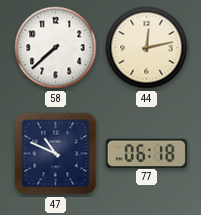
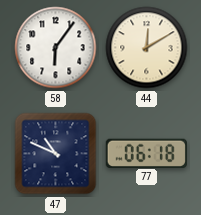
58: 7:38 -> 6:06 (56, 48)
44: 12:13 -> 12:10 (147, 48)
